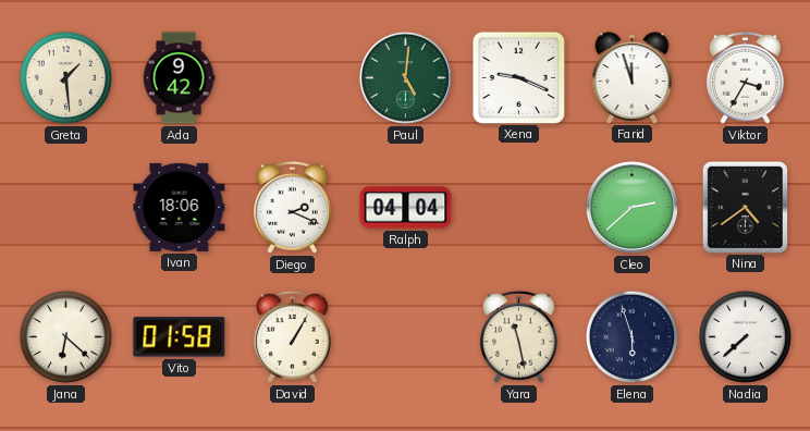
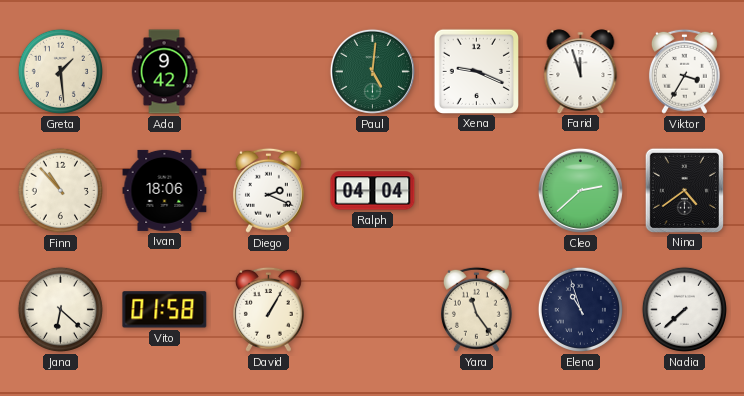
Finn: none -> 10:53 (60, 190)
Yara: 11:28 -> 11:24 (476, 309)
Elena: 5:57 -> 10:57 (580, 309)
